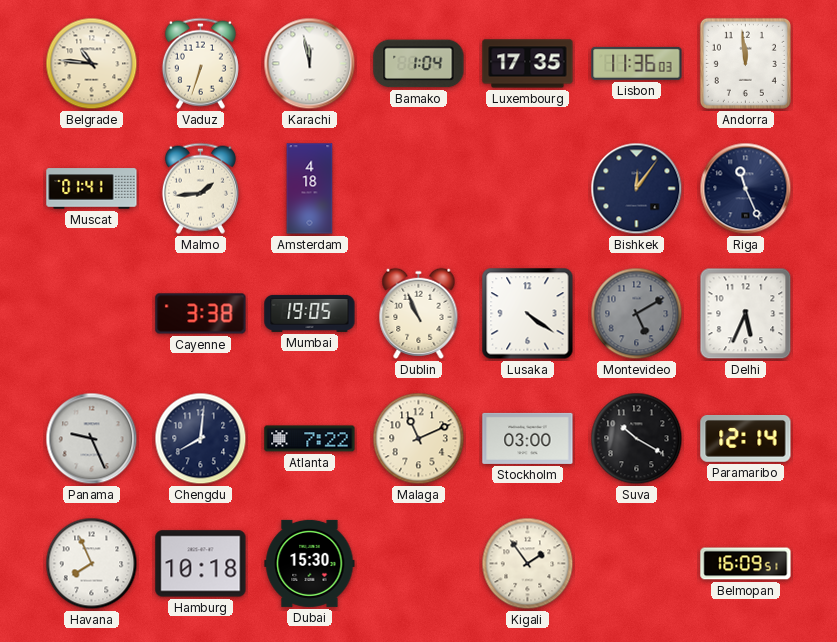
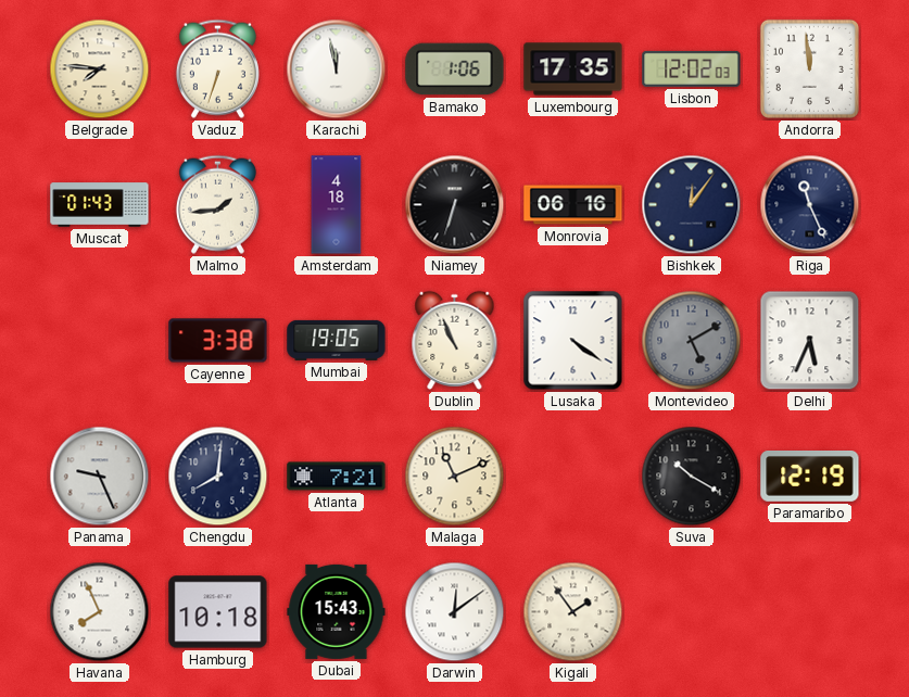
Belgrade: 10:46 -> 7:46 (100, 69)
Bamako: 1:04 -> 1:06 (455, 69)
Lisbon: 11:36 -> 12:02 (692, 68)
Muscat: 01:41 -> 01:43 (100, 205)
Niamey: none -> 6:33 (455, 205)
Monrovia: none -> 06:16 (573, 205)
Atlanta: 7:22 -> 7:21 (337, 477)
Stockholm: 03:00 -> none (528, 438)
Paramaribo: 12:14 -> 12:19 (810, 477)
Dubai: 15:30 -> 15:43 (337, 611)
Darwin: none -> 12:09 (455, 612)
Belmopan: 16:09 -> none (746, 564)
